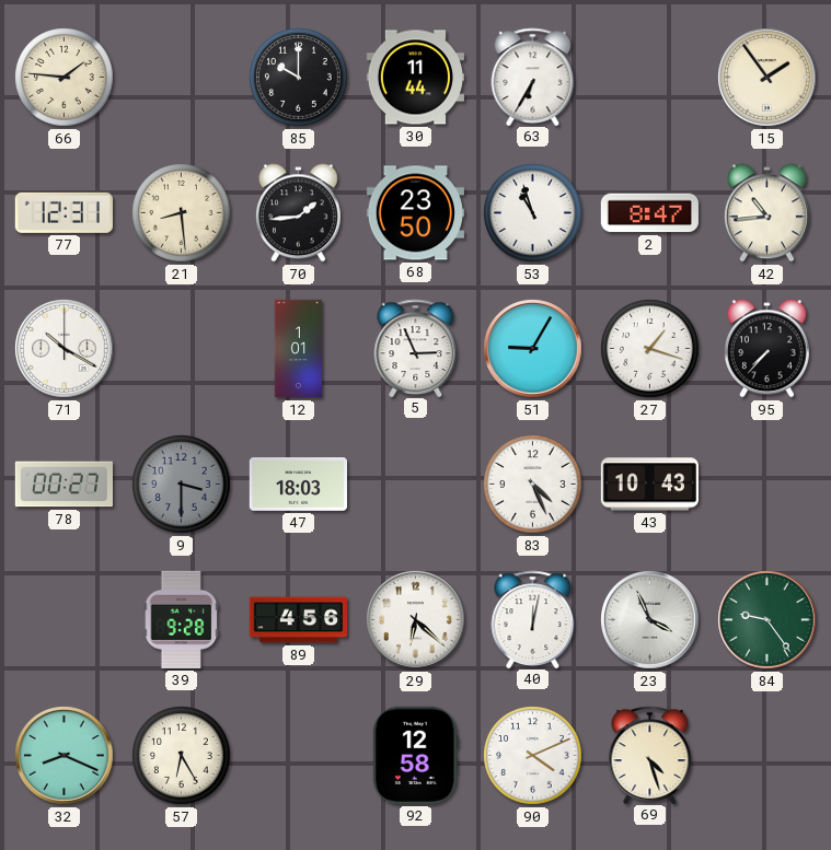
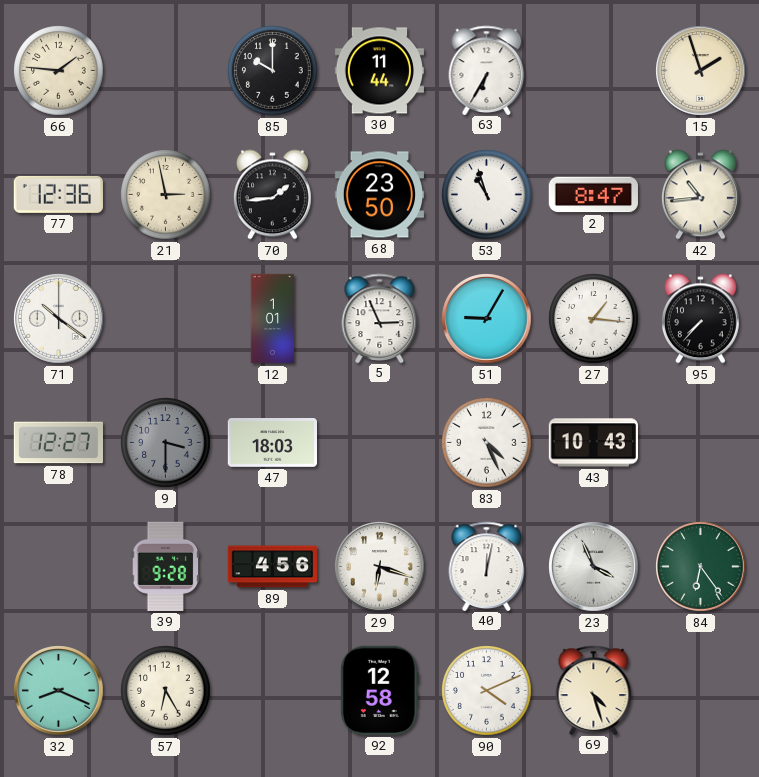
15: 1:54 -> 1:57 (701, 71)
77: 12:31 -> 12:36 (58, 194)
21: 8:29 -> 2:58 (166, 195)
71: 10:20 -> 10:21 (59, 319)
27: 1:18 -> 1:16 (594, 319)
78: 00:27 -> 12:27 (58, 443)
29: 6:22 -> 6:18 (380, 567)
84: 9:24 -> 6:24 (701, 567)
